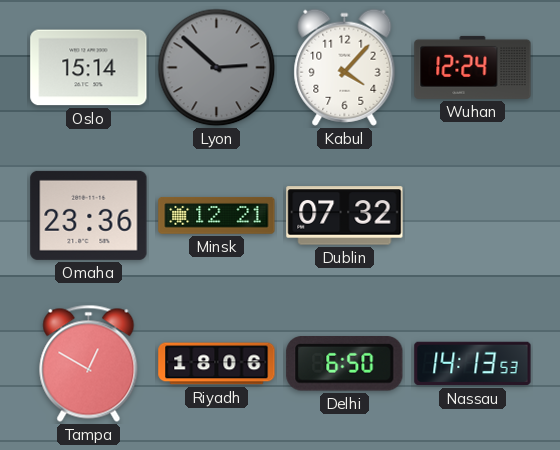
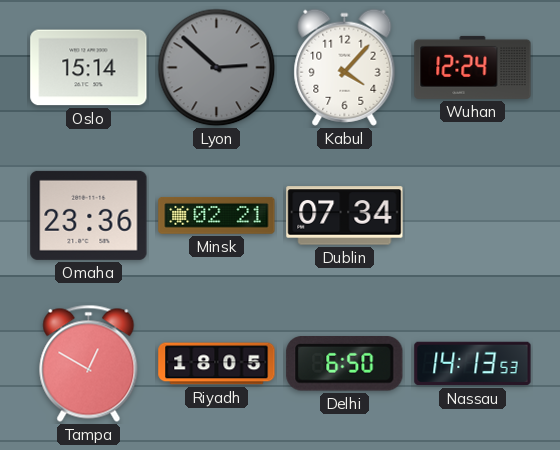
Minsk: 12:21 -> 02:21 (217, 215)
Dublin: 07:32 -> 07:34 (345, 216)
Riyadh: 18:06 -> 18:05 (217, 364)
